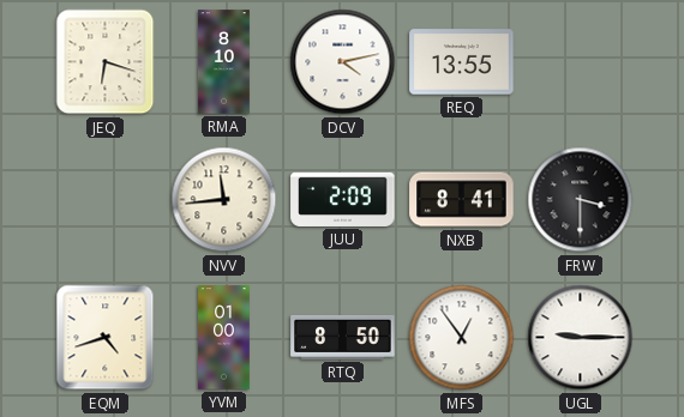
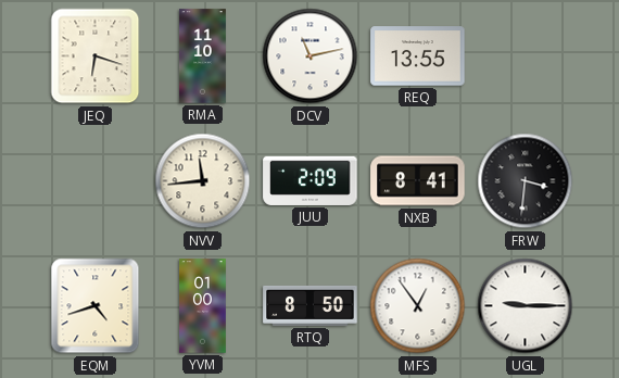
RMA: 8:10 -> 11:10 (203, 56)
DCV: 4:13 -> 11:13 (311, 56)
FRW: 3:30 -> 3:31 (526, 181)
